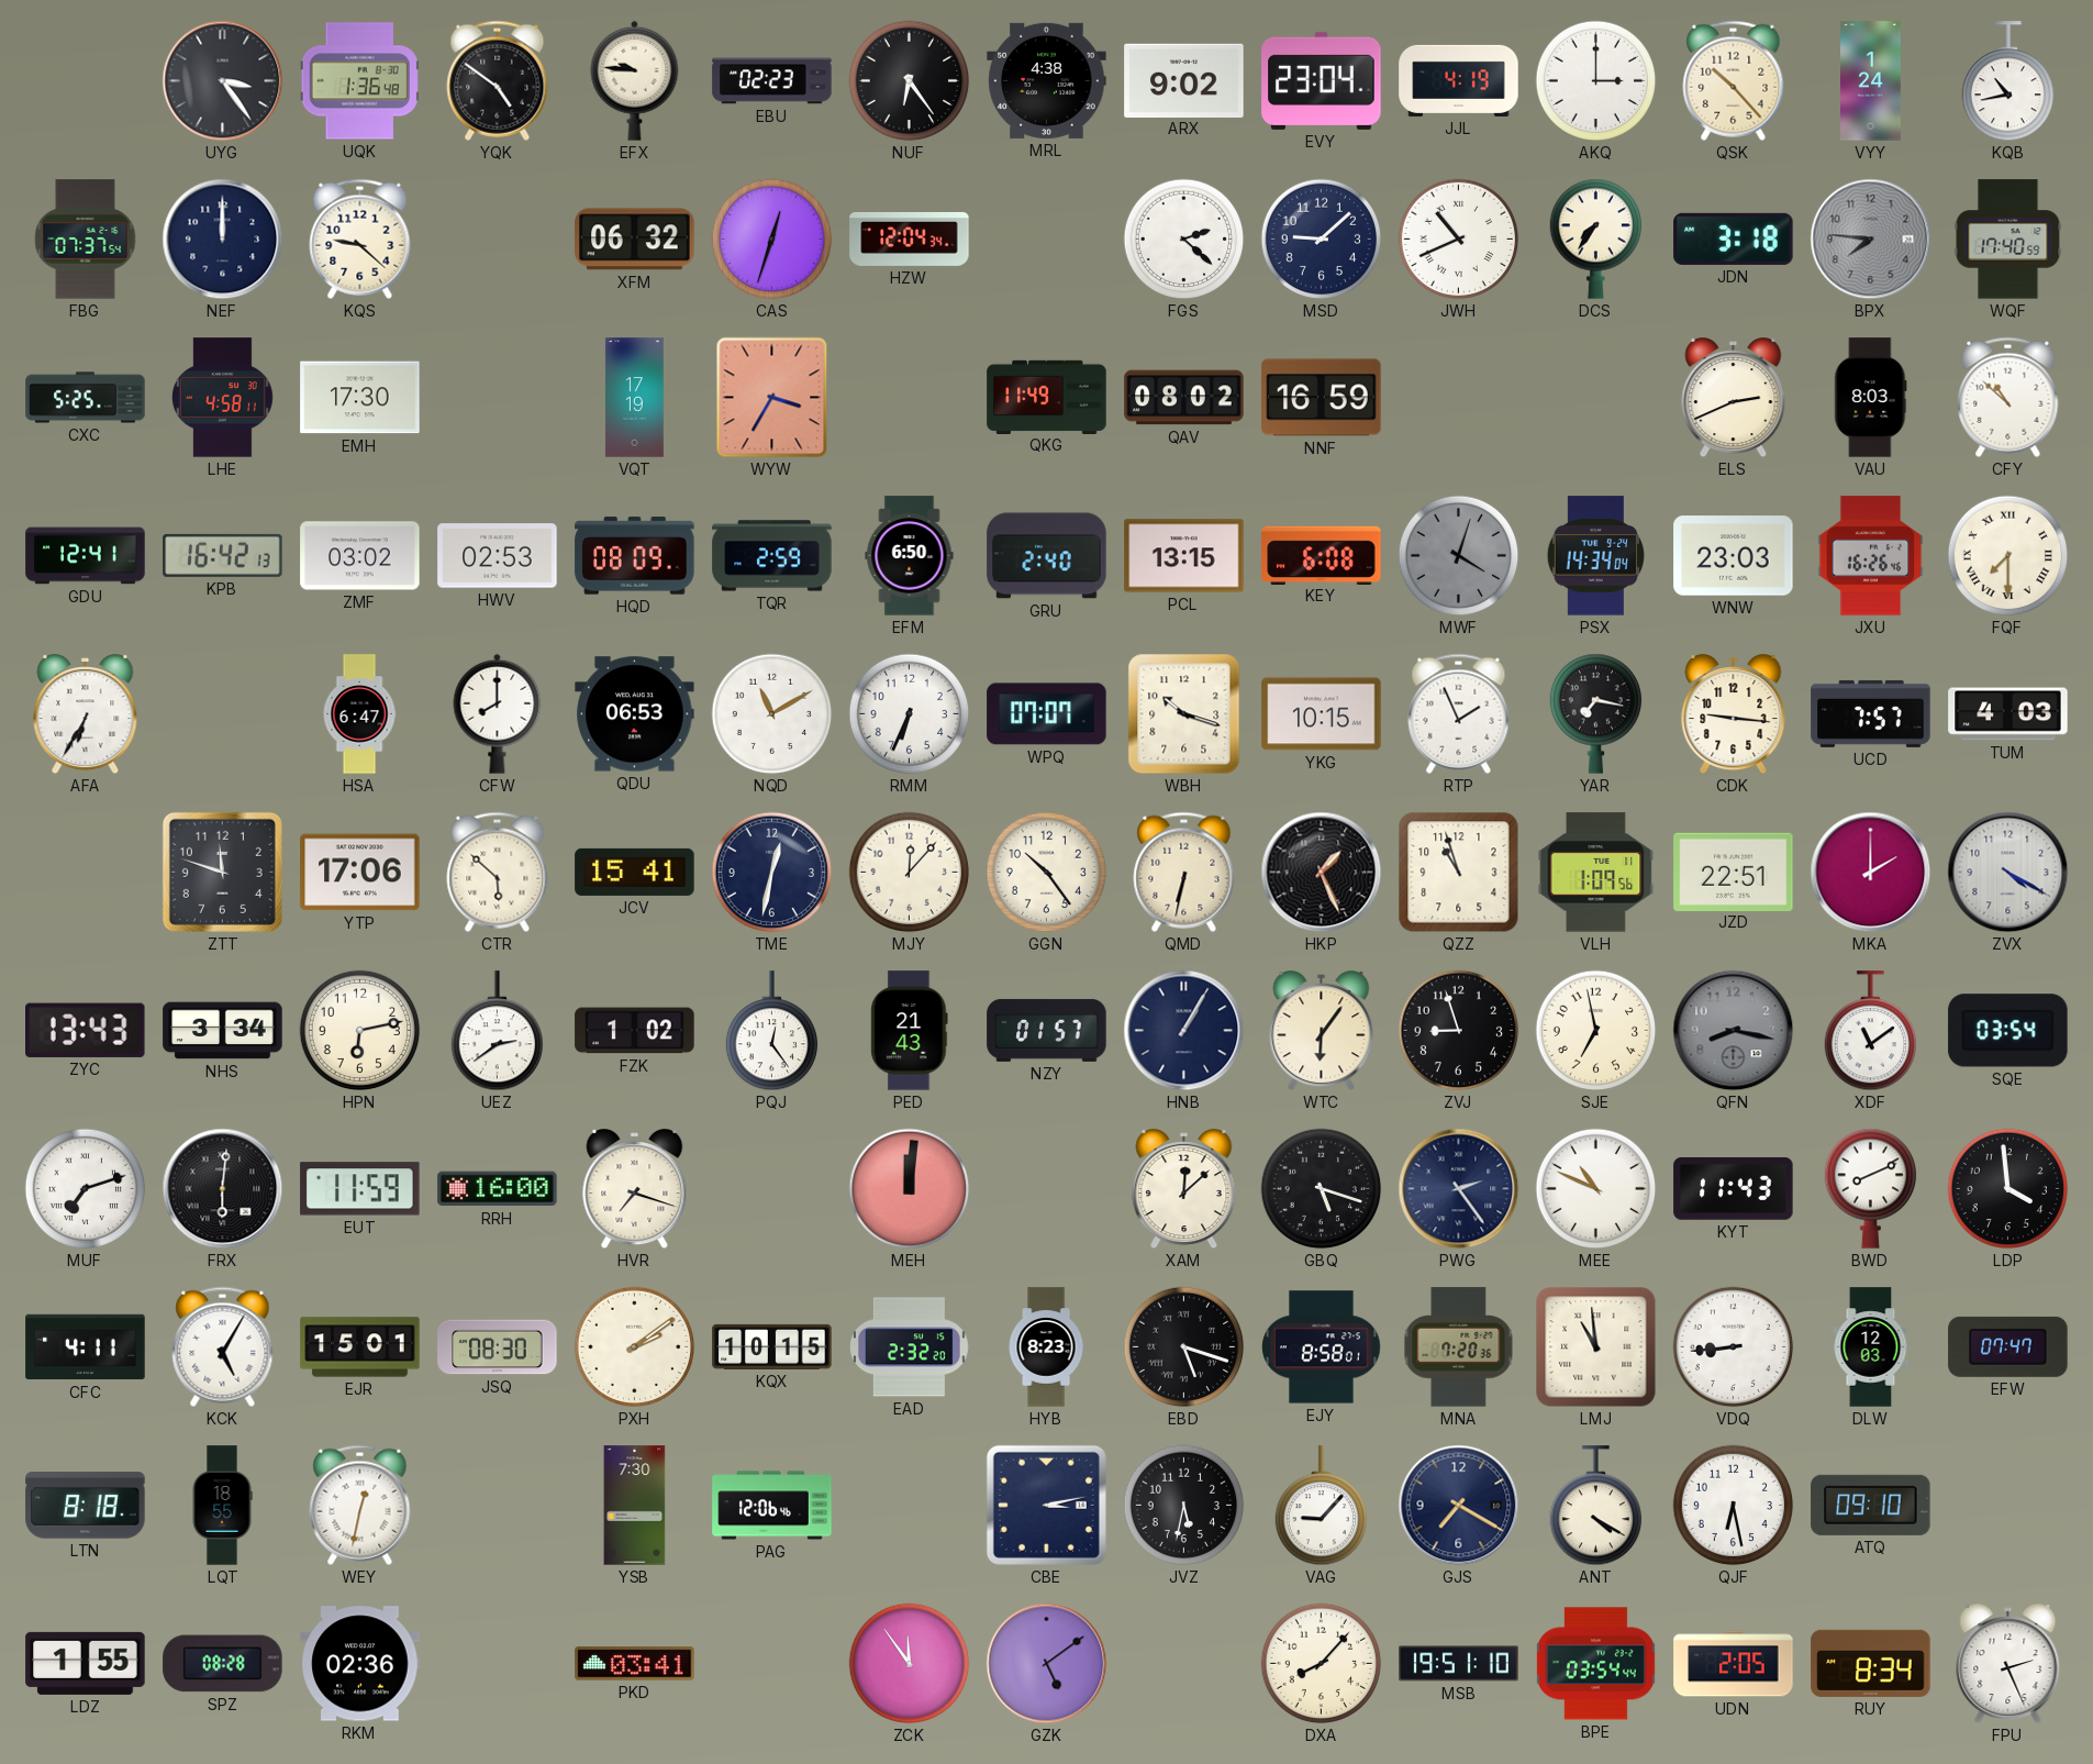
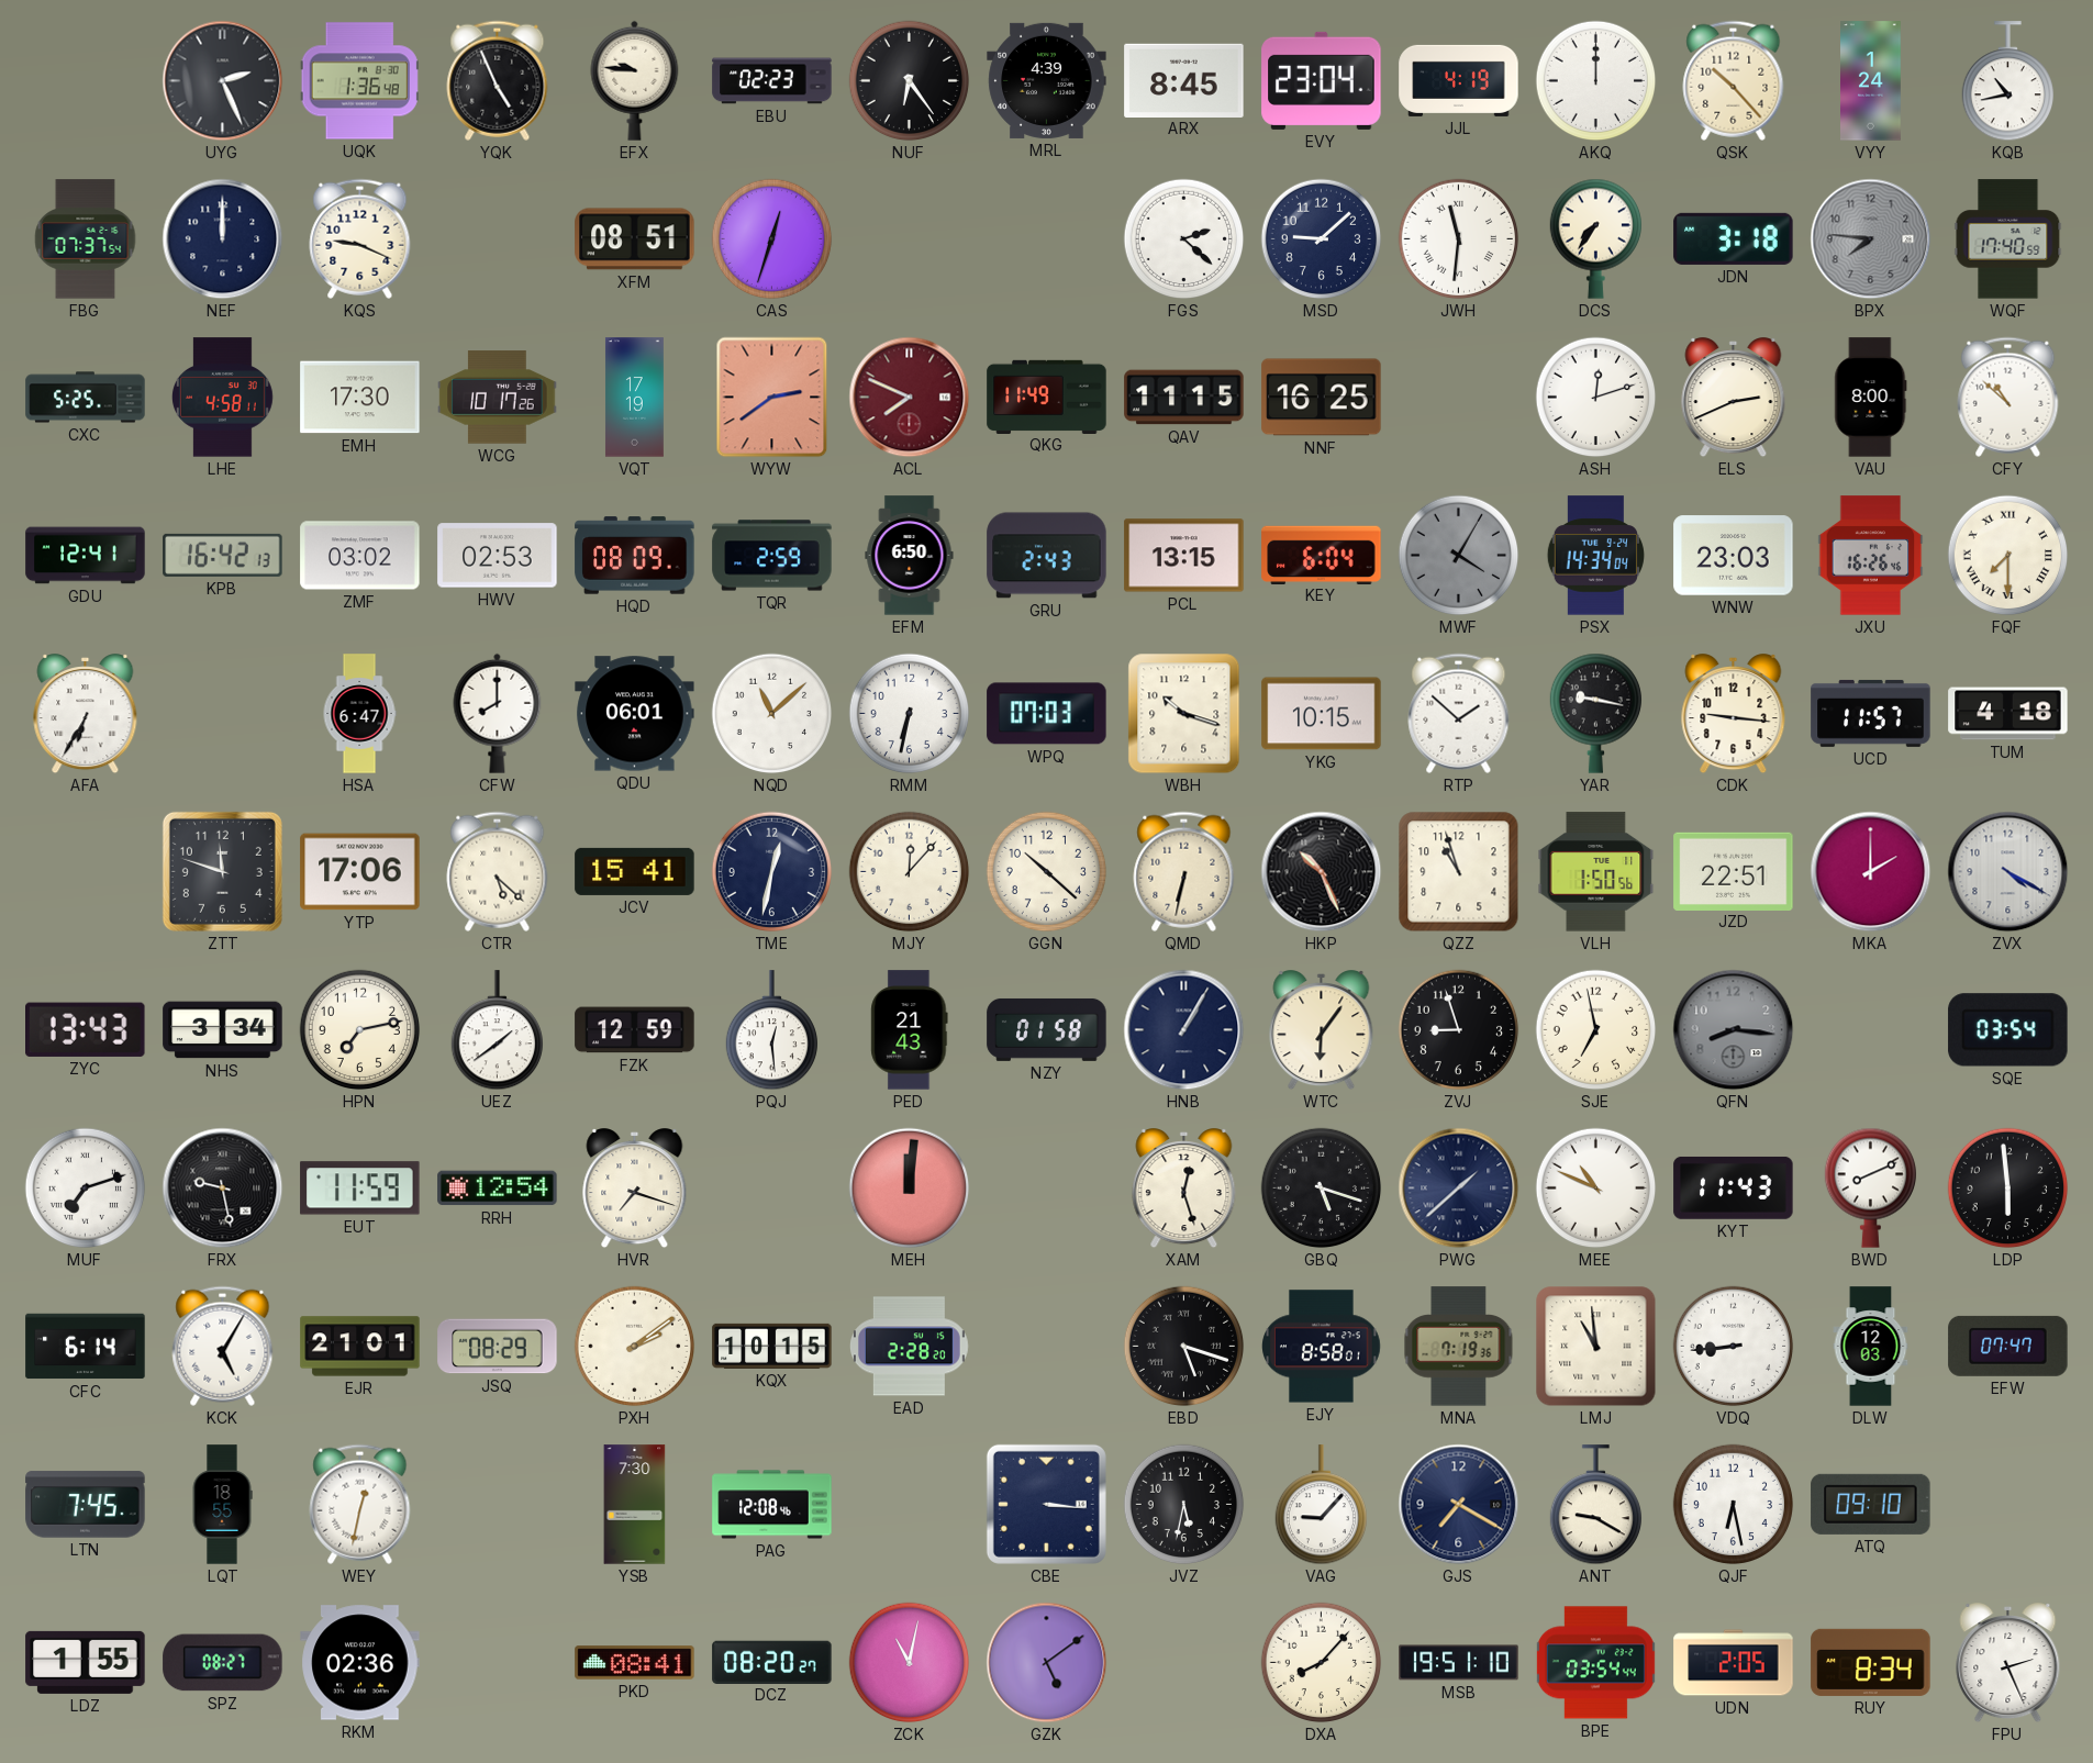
UYG: 3:24 -> 2:26 (223, 81)
YQK: 4:51 -> 4:56 (498, 80)
MRL: 4:38 -> 4:39 (1047, 80)
ARX: 9:02 -> 8:45 (1184, 80)
AKQ: 3:00 -> 12:00 (1596, 81)
KQS: 9:22 -> 9:19 (360, 238)
XFM: 06:32 -> 08:51 (635, 239)
HZW: 12:04 -> none (910, 238)
JWH: 10:41 -> 11:31 (1459, 239)
WCG: none -> 10:17 (498, 398)
WYW: 3:35 -> 2:39 (772, 398)
ACL: none -> 7:49 (910, 398)
QAV: 08:02 -> 11:15 (1184, 398)
NNF: 16:59 -> 16:25 (1322, 398)
ASH: none -> 12:12 (1596, 398)
VAU: 8:03 -> 8:00 (1871, 398)
GRU: 2:40 -> 2:43 (1047, 556)
KEY: 6:08 -> 6:04 (1322, 555)
MWF: 4:03 -> 4:05 (1459, 556)
QDU: 06:53 -> 06:01 (635, 714)
NQD: 11:10 -> 11:08 (772, 714)
RMM: 6:34 -> 6:32 (910, 714)
WPQ: 07:07 -> 07:03 (1047, 714)
RTP: 1:56 -> 1:52 (1459, 713)
YAR: 7:17 -> 9:17 (1595, 713)
UCD: 7:57 -> 11:57 (1871, 713)
TUM: 4:03 -> 4:18 (2008, 714)
CTR: 5:52 -> 5:22 (498, 871)
GGN: 10:24 -> 10:22 (1047, 872)
HKP: 1:26 -> 10:26 (1322, 872)
VLH: 1:09 -> 1:50 (1596, 872)
HPN: 6:13 -> 7:13 (360, 1030)
UEZ: 2:39 -> 1:39 (497, 1030)
FZK: 1:02 -> 12:59 (635, 1030)
PQJ: 12:24 -> 12:29 (771, 1030)
NZY: 01:57 -> 01:58 (1047, 1029)
QFN: 8:17 -> 8:16 (1734, 1030)
XDF: 11:09 -> none (1870, 1031)
FRX: 6:01 -> 9:28 (223, 1189)
RRH: 16:00 -> 12:54 (498, 1189)
XAM: 12:08 -> 12:27 (1184, 1190)
PWG: 2:24 -> 1:38 (1459, 1189)
LDP: 3:59 -> 5:59 (2008, 1189)
CFC: 4:11 -> 6:14 (86, 1347)
EJR: 15:01 -> 21:01 (360, 1347)
JSQ: 08:30 -> 08:29 (498, 1347)
EAD: 2:32 -> 2:28 (910, 1347)
HYB: 8:23 -> none (1046, 1347)
MNA: 7:20 -> 7:19 (1459, 1347)
LTN: 8:18 -> 7:45 (86, 1505)
PAG: 12:06 -> 12:08 (772, 1505)
CBE: 3:13 -> 3:16 (1046, 1504)
ANT: 4:20 -> 9:20 (1595, 1505)
SPZ: 08:28 -> 08:27 (223, 1663)
PKD: 03:41 -> 08:41 (635, 1663)
DCZ: none -> 08:20 (772, 1662)
ZCK: 11:54 -> 11:02 (910, 1663)
